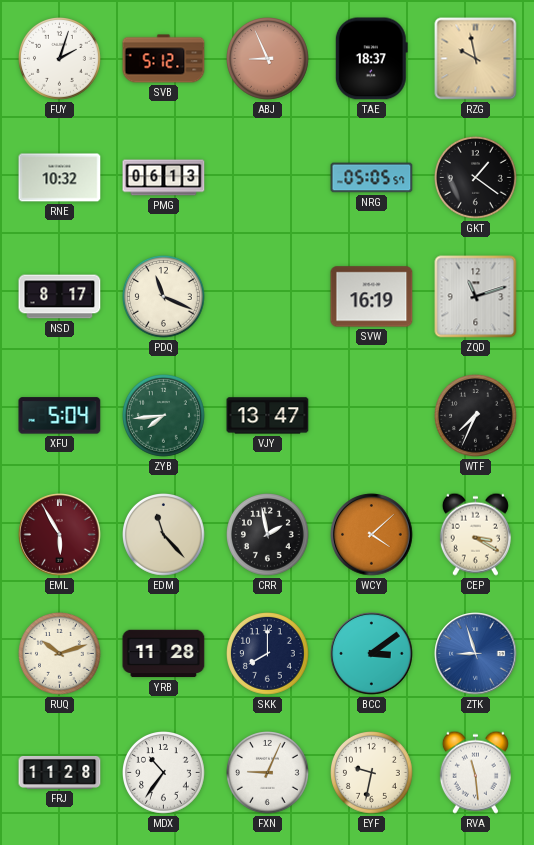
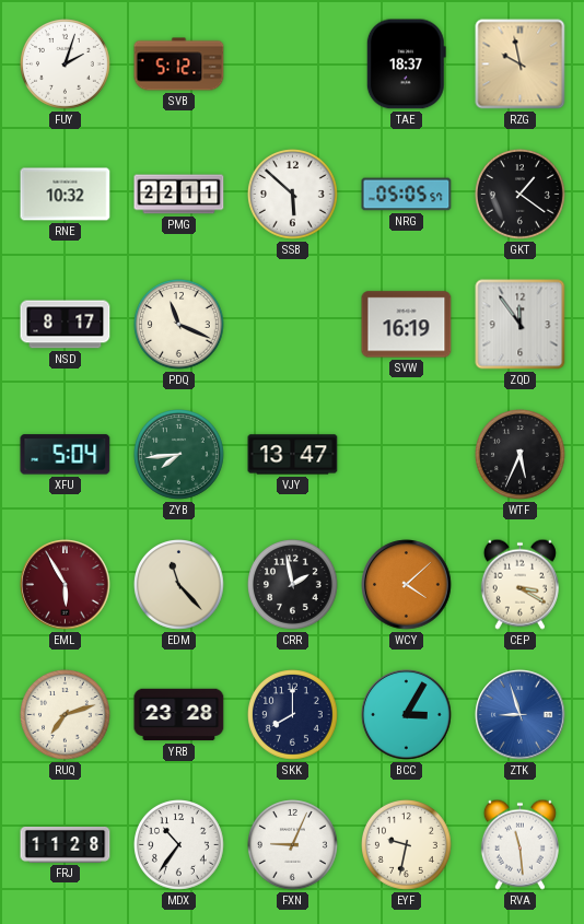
ABJ: 8:56 -> none (268, 59)
PMG: 06:13 -> 22:11 (179, 195)
SSB: none -> 5:52 (293, 195)
ZQD: 11:12 -> 11:54 (521, 325)
WTF: 7:34 -> 5:34 (521, 455)
RUQ: 10:12 -> 7:12 (66, 715)
YRB: 11:28 -> 23:28 (179, 715)
BCC: 3:09 -> 3:05 (407, 715)
